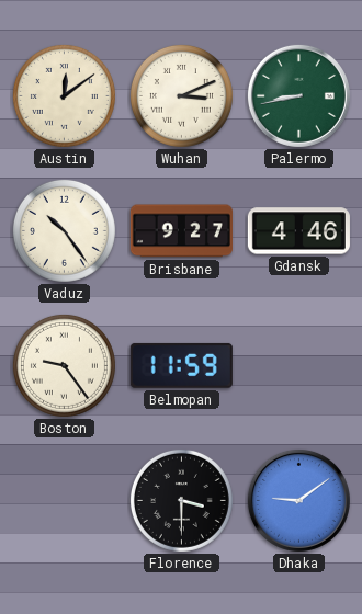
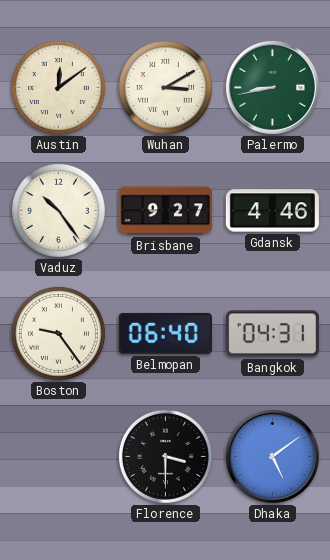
Wuhan: 3:11 -> 3:10 (165, 87)
Belmopan: 11:59 -> 06:40 (165, 333)
Bangkok: none -> 04:31 (272, 334)
Dhaka: 9:09 -> 5:09 (272, 456)
